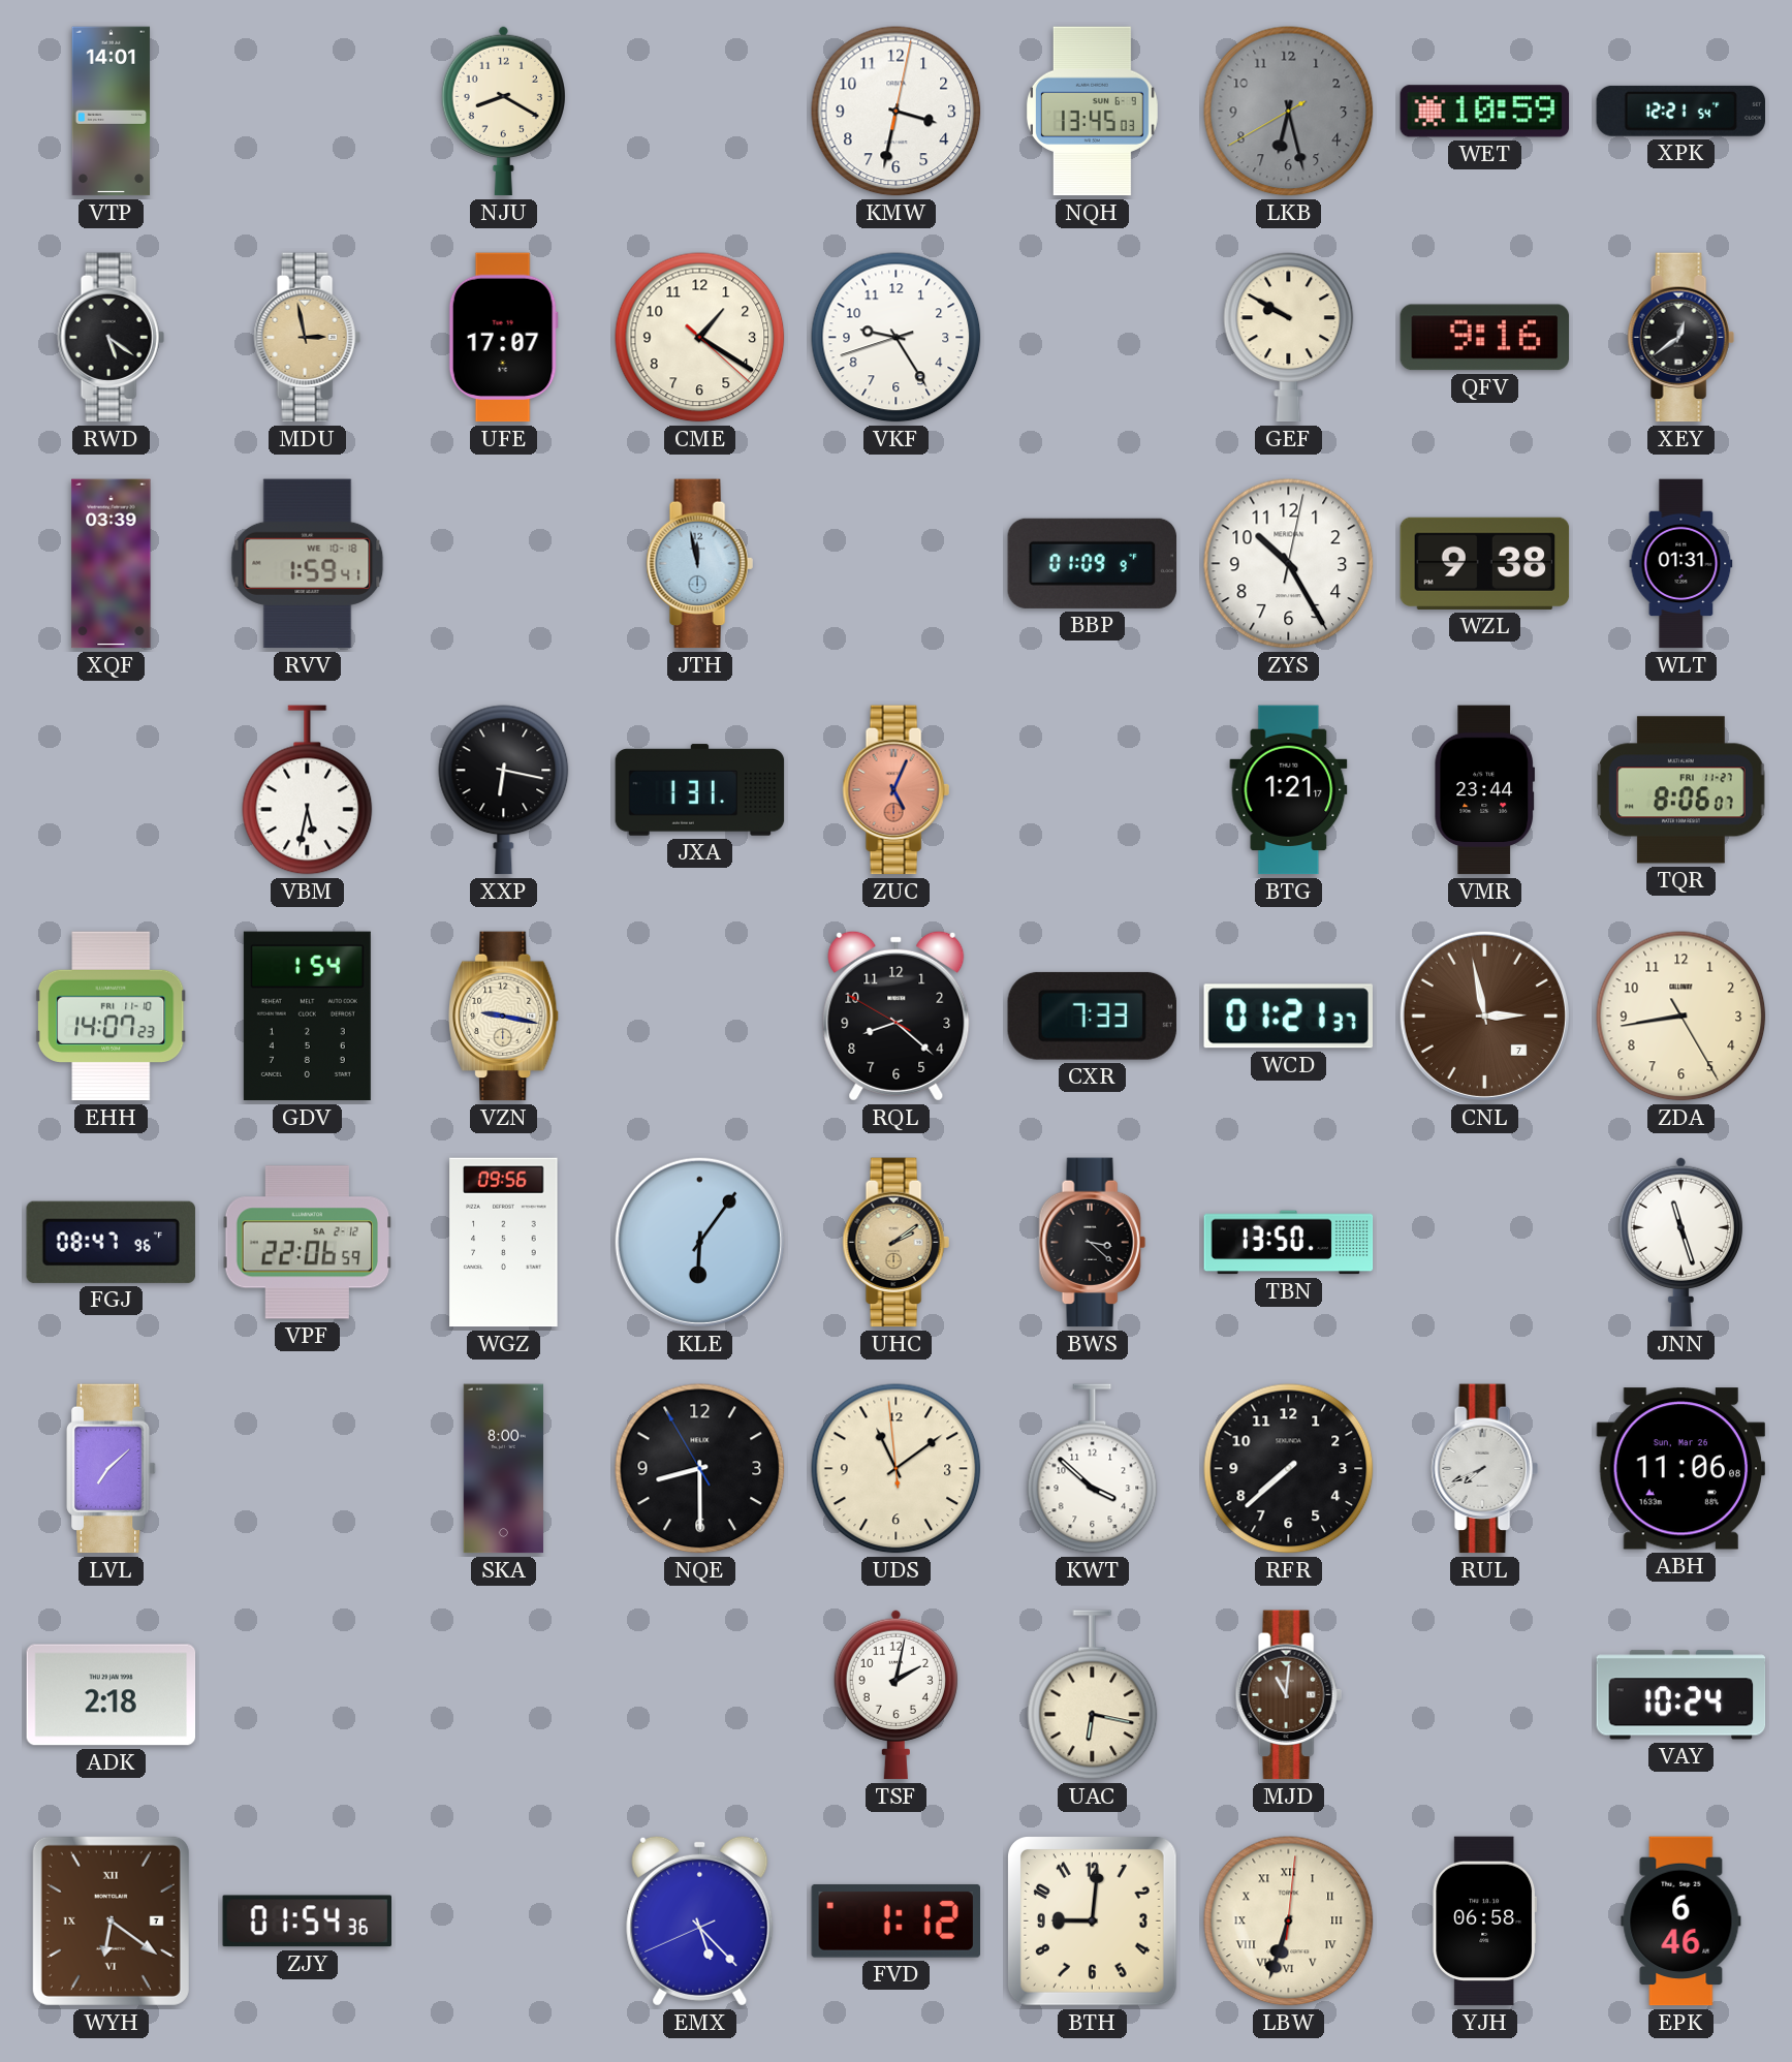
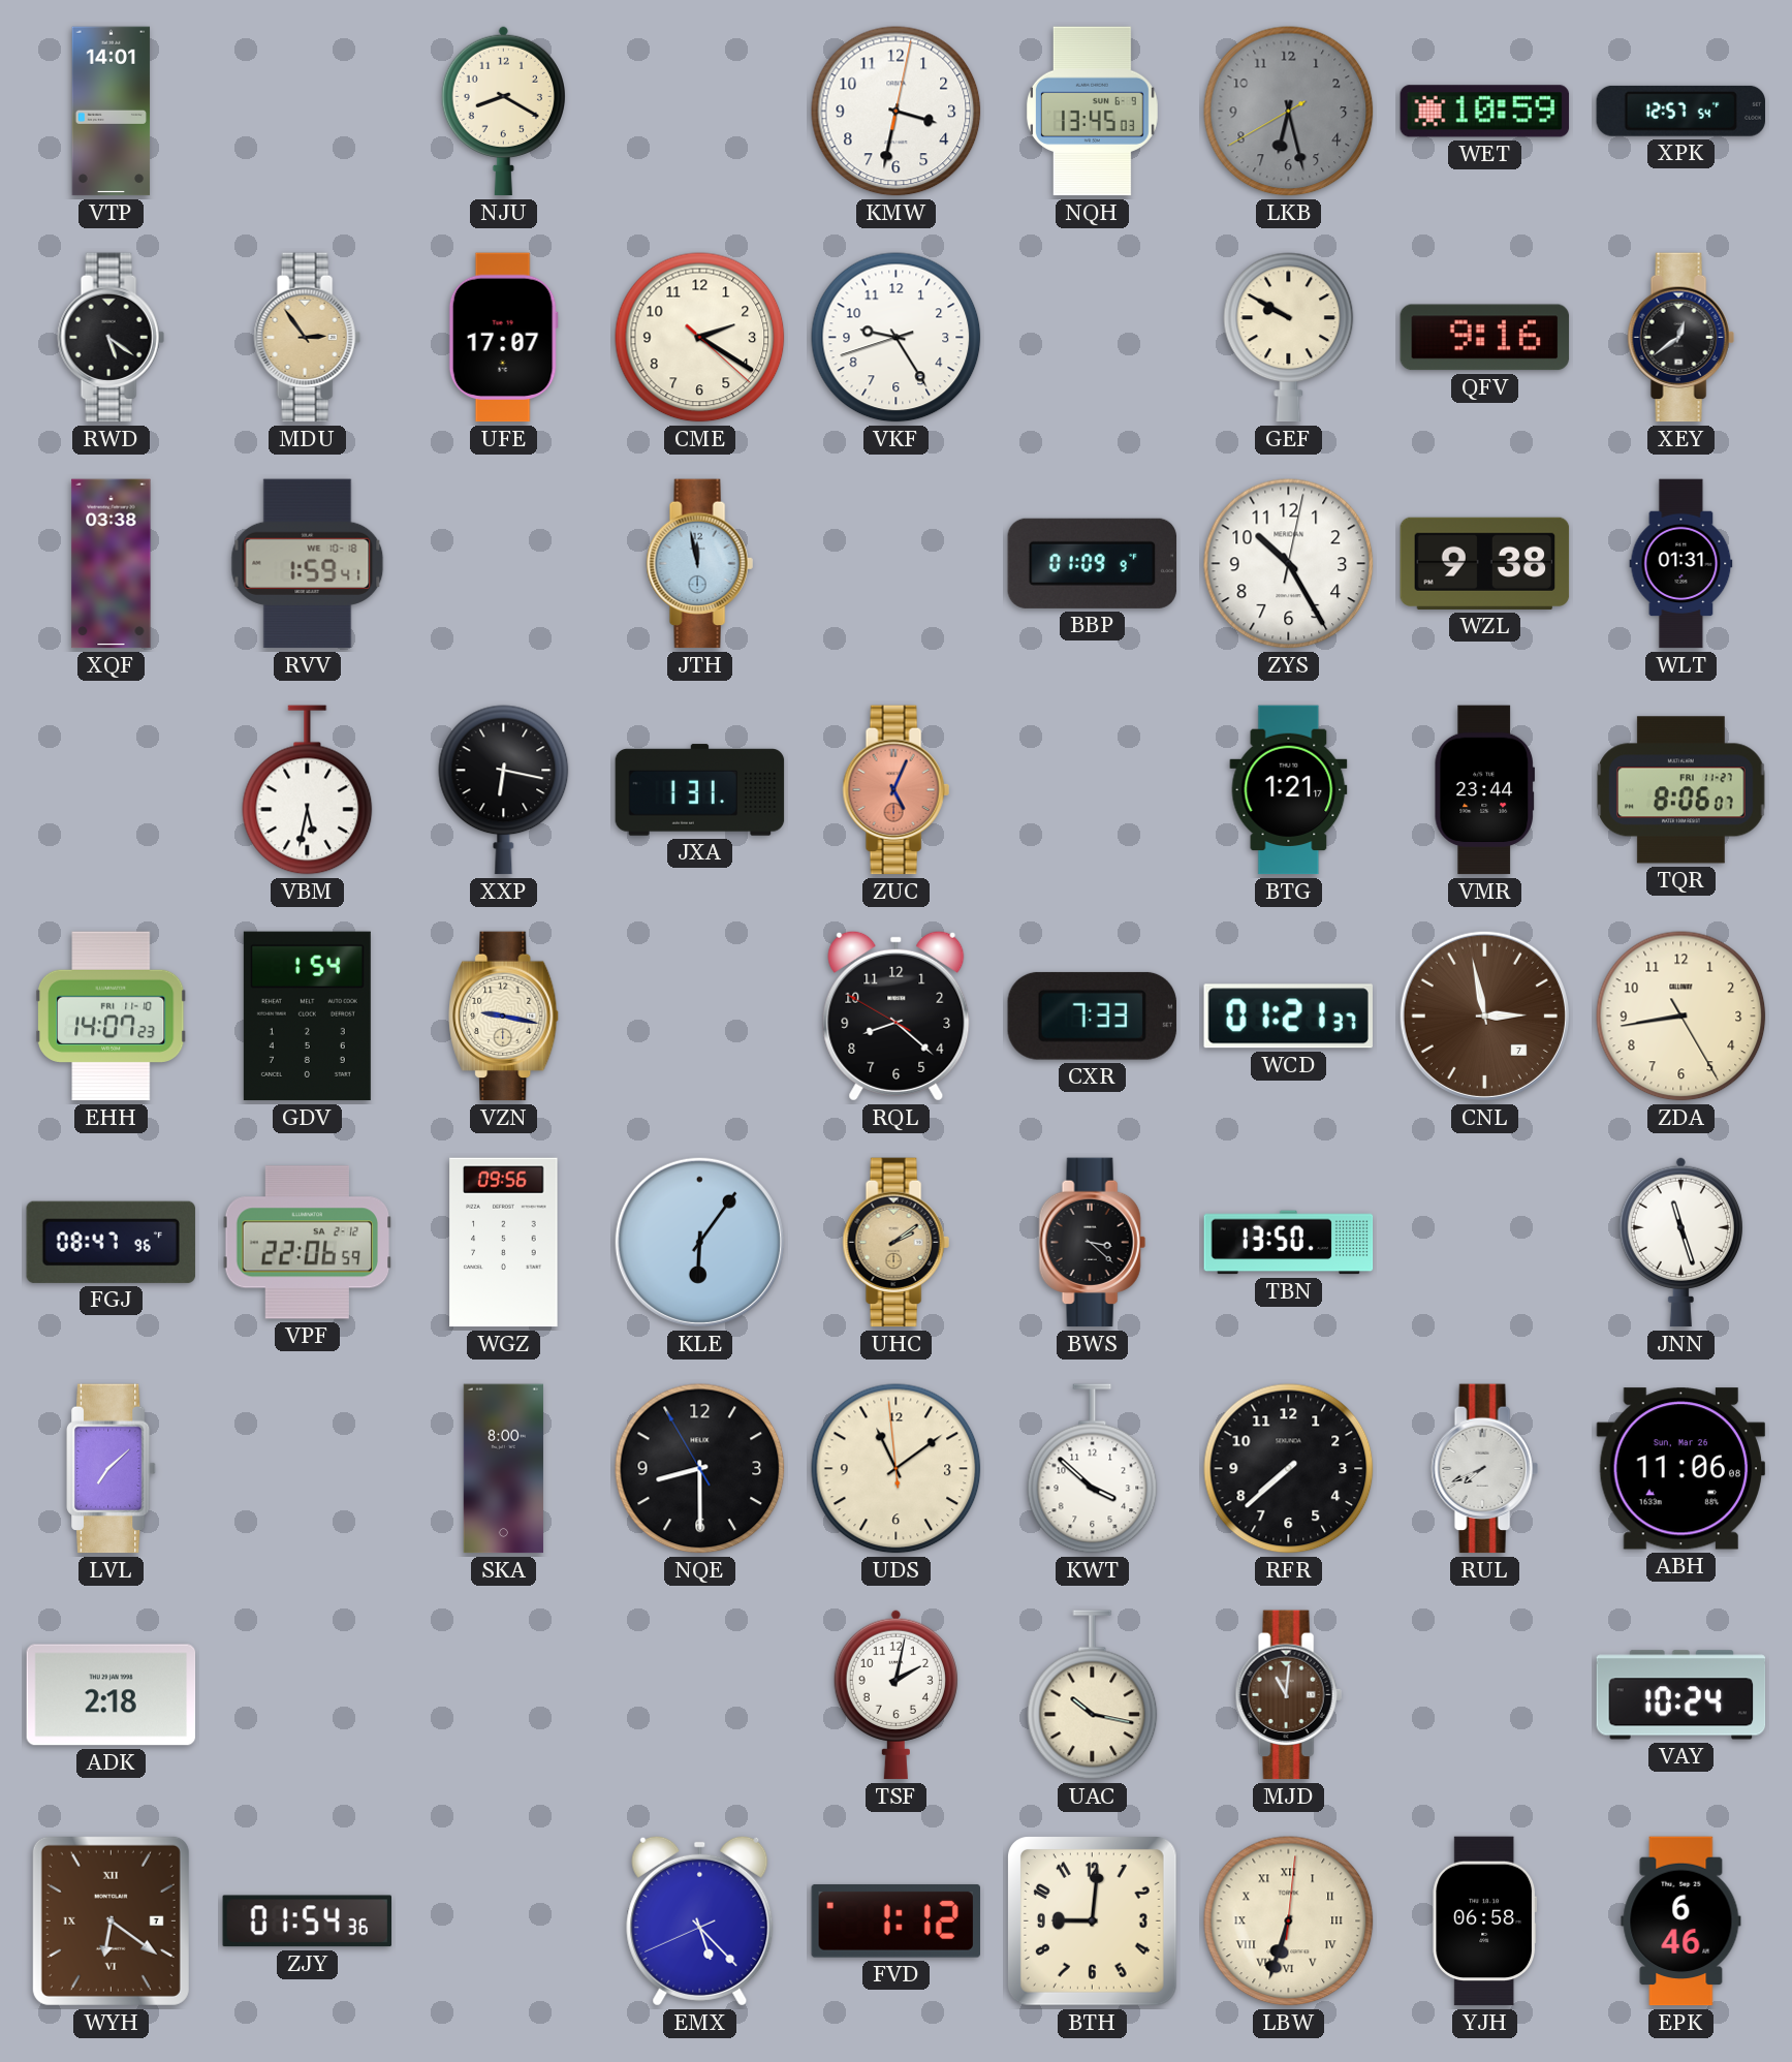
XPK: 12:21 -> 12:57 (1681, 111)
MDU: 2:58 -> 2:54 (307, 338)
CME: 1:20 -> 2:20 (700, 338)
XQF: 03:39 -> 03:38 (112, 564)
UAC: 6:17 -> 10:17 (1093, 1695)
